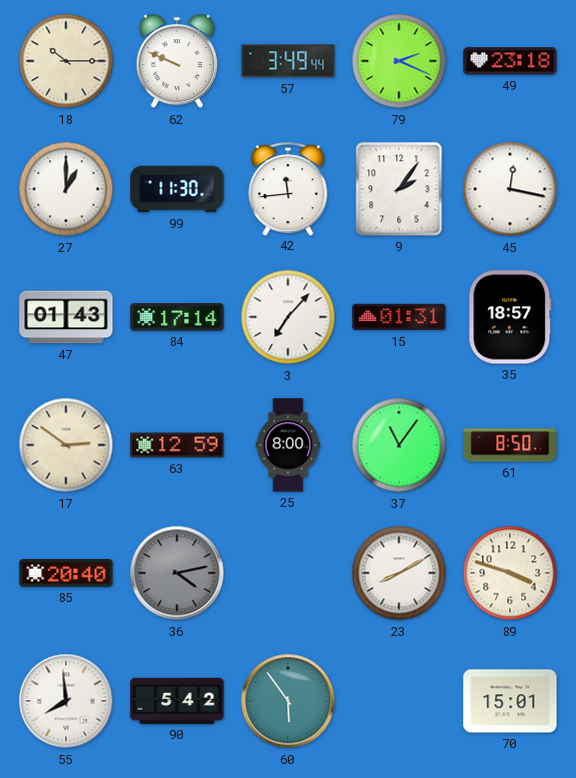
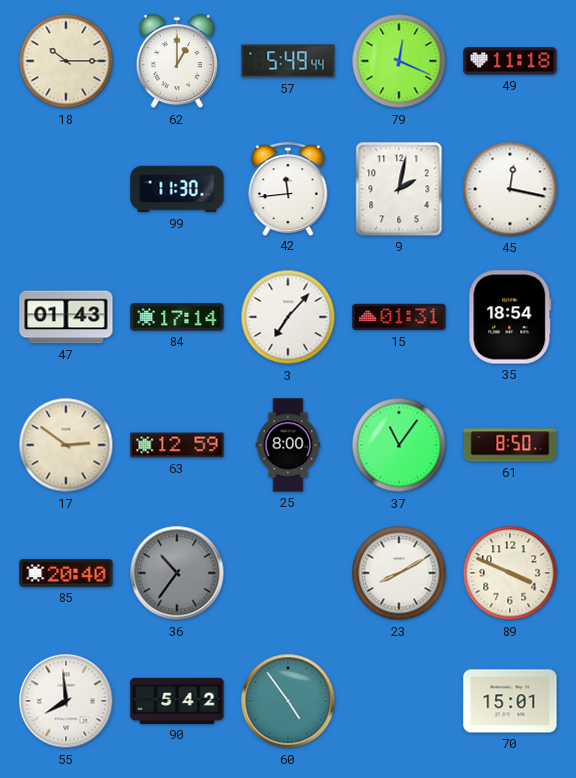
62: 9:49 -> 1:00 (177, 62)
57: 3:49 -> 5:49 (288, 61)
79: 2:19 -> 12:19 (399, 61)
49: 23:18 -> 11:18 (510, 61)
27: 1:00 -> none (66, 189)
9: 2:06 -> 2:02 (399, 189)
35: 18:57 -> 18:54 (510, 317)
36: 4:13 -> 10:36 (177, 573)
89: 3:48 -> 3:49 (510, 573)
60: 5:54 -> 4:54 (288, 701)
